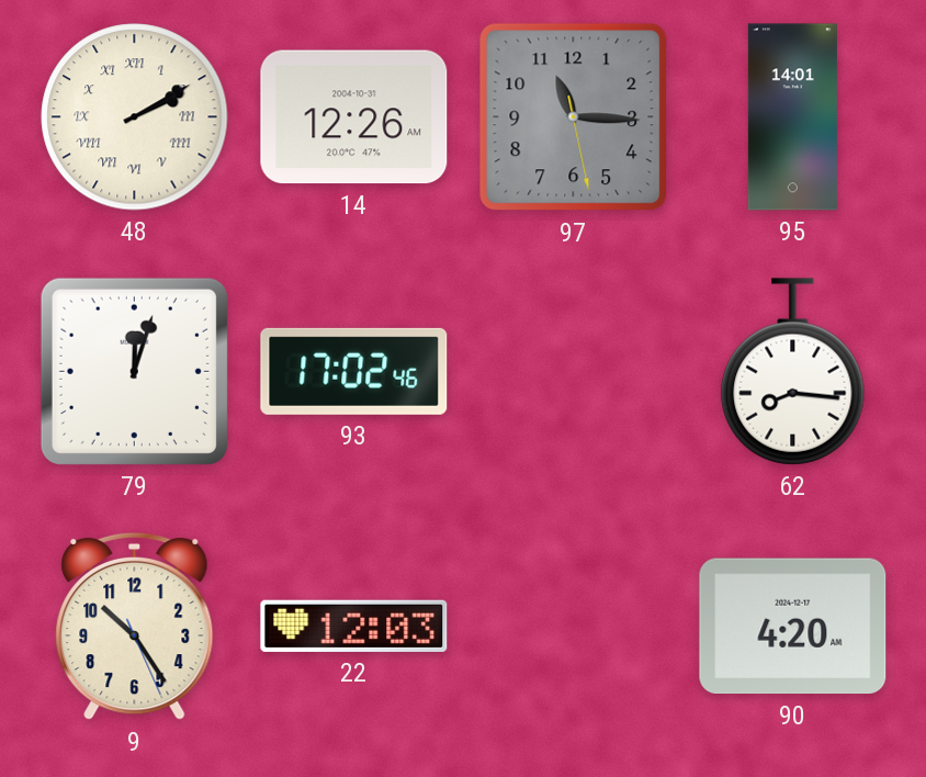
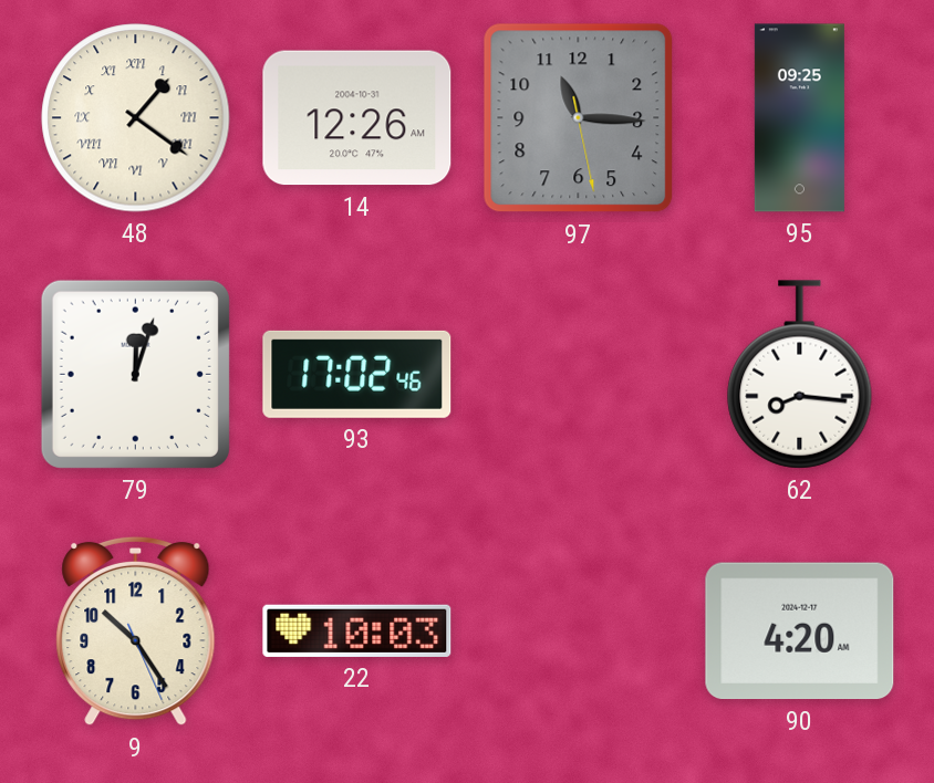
48: 2:10 -> 1:21 (136, 118)
95: 14:01 -> 09:25 (799, 118)
22: 12:03 -> 10:03 (357, 630)
